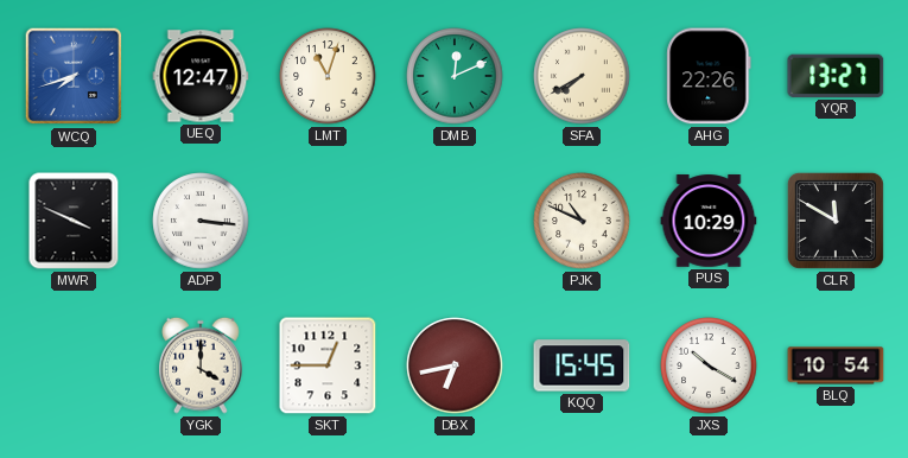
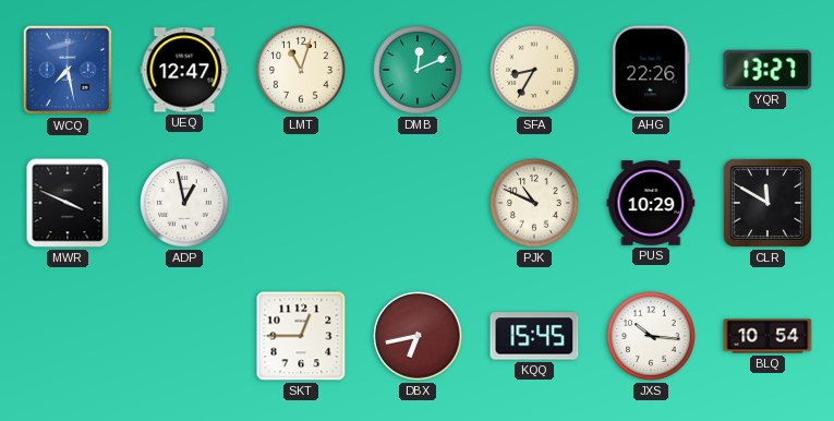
WCQ: 7:42 -> 7:28 (68, 70)
SFA: 7:40 -> 8:35 (534, 70)
ADP: 3:16 -> 12:58 (184, 203)
YGK: 4:00 -> none (202, 365)
JXS: 10:20 -> 10:16 (651, 336)
